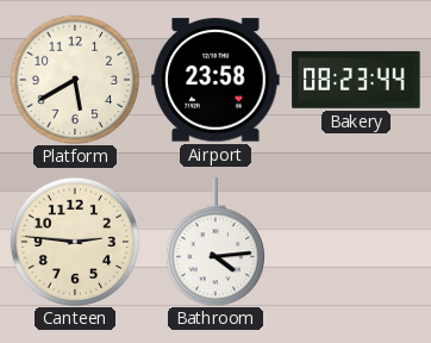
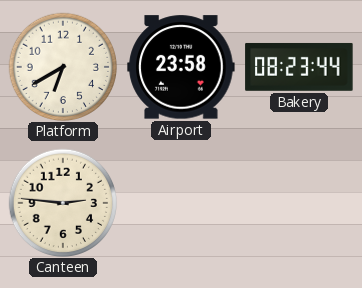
Platform: 5:40 -> 6:40 (63, 67)
Bathroom: 4:14 -> none (214, 242)
